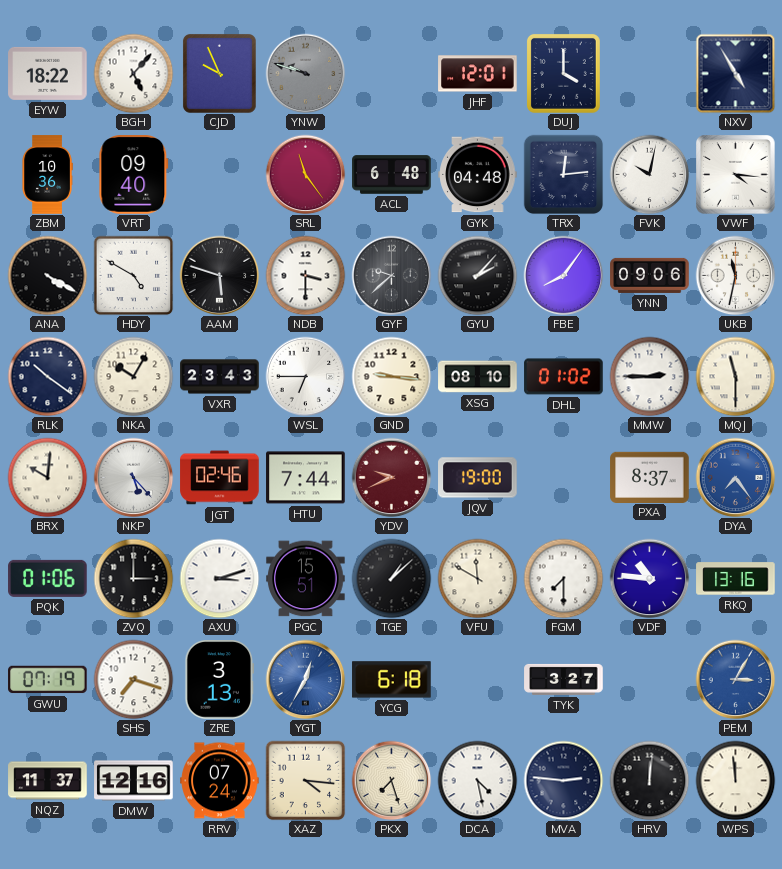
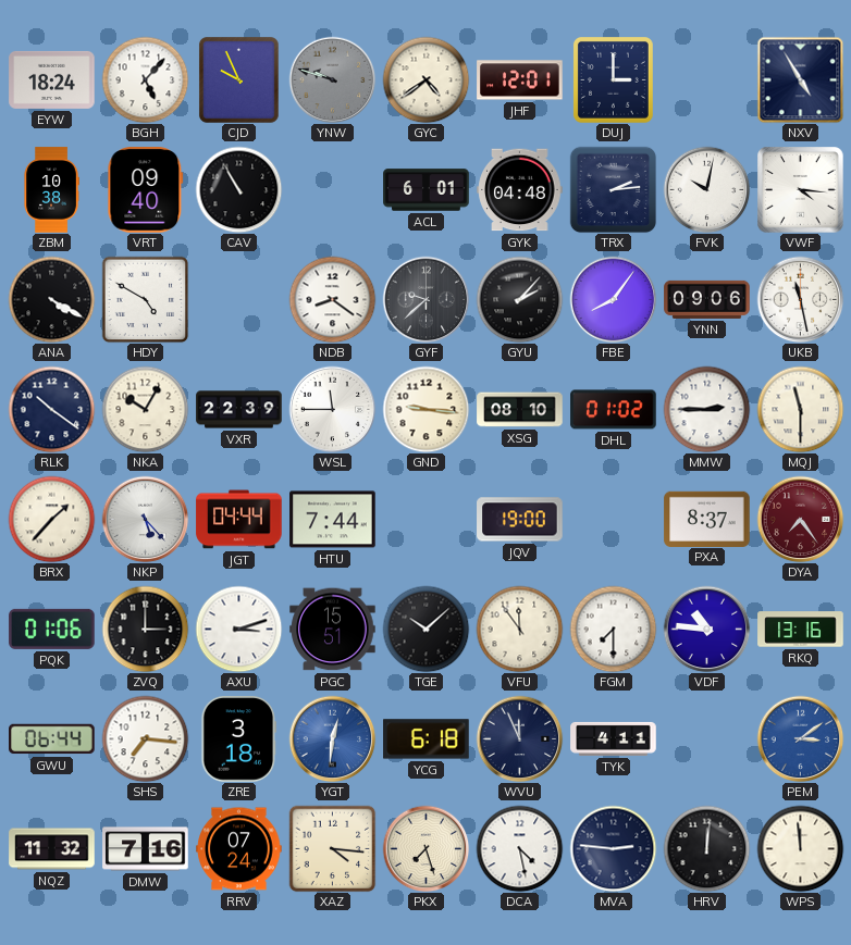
EYW: 18:22 -> 18:24 (52, 79)
GYC: none -> 4:39 (425, 79)
DUJ: 4:00 -> 3:00 (613, 79)
ZBM: 10:36 -> 10:38 (51, 190)
CAV: none -> 10:55 (238, 189)
SRL: 11:24 -> none (305, 174)
ACL: 6:48 -> 6:01 (427, 190)
TRX: 12:14 -> 2:14 (613, 189)
AAM: 5:48 -> none (219, 275)
NDB: 3:30 -> 8:21 (332, 299)
UKB: 11:32 -> 11:28 (800, 299)
VXR: 23:43 -> 22:39 (239, 410)
WSL: 6:45 -> 11:45 (332, 409)
BRX: 10:01 -> 1:37 (51, 519)
JGT: 02:46 -> 04:44 (239, 520)
YDV: 9:41 -> none (391, 477)
DYA dial: blue -> burgundy (800, 519)
TGE: 1:08 -> 10:08 (425, 629)
VFU: 11:50 -> 11:54 (519, 629)
GWU: 07:19 -> 06:44 (52, 739)
SHS: 7:18 -> 7:16 (145, 738)
ZRE: 3:13 -> 3:18 (239, 739)
YGT: 12:35 -> 12:31 (332, 738)
WVU: none -> 11:56 (519, 738)
TYK: 3:27 -> 4:11 (614, 738)
PEM: 3:05 -> 3:09 (800, 738)
NQZ: 11:37 -> 11:32 (52, 849)
DMW: 12:16 -> 7:16 (146, 849)
